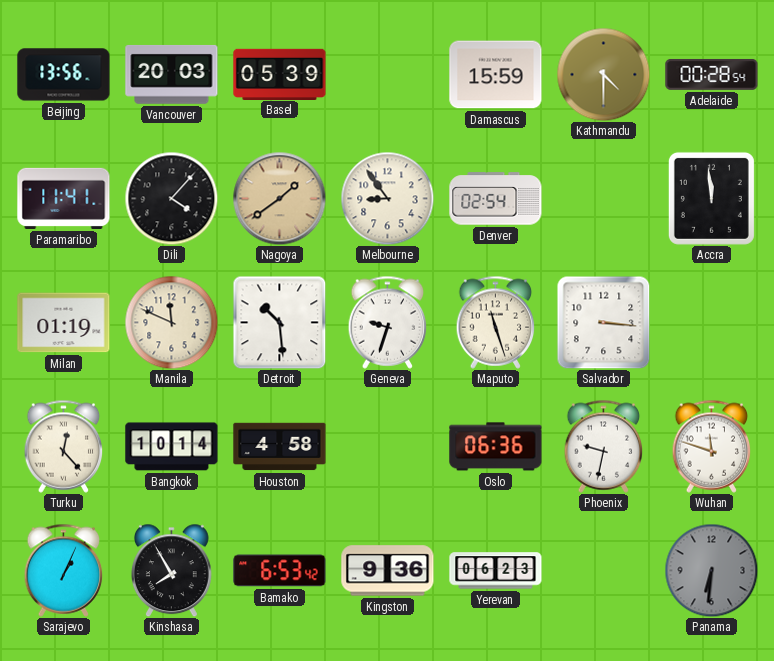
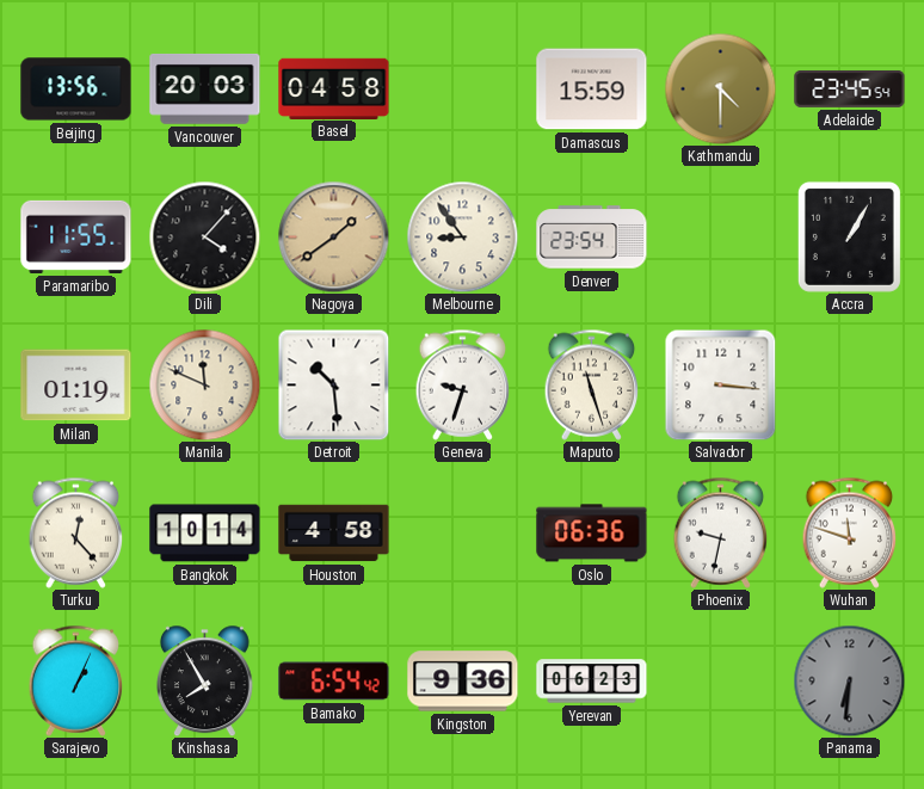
Basel: 05:39 -> 04:58 (334, 88)
Adelaide: 00:28 -> 23:45 (850, 88)
Paramaribo: 11:41 -> 11:55 (76, 236)
Denver: 02:54 -> 23:54 (592, 238)
Accra: 11:59 -> 1:05 (849, 236)
Bamako: 6:53 -> 6:54 (334, 682)
